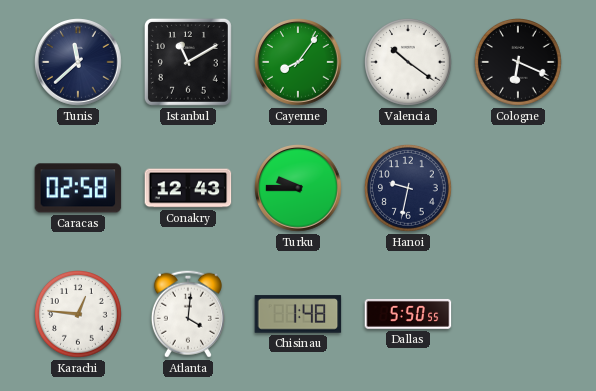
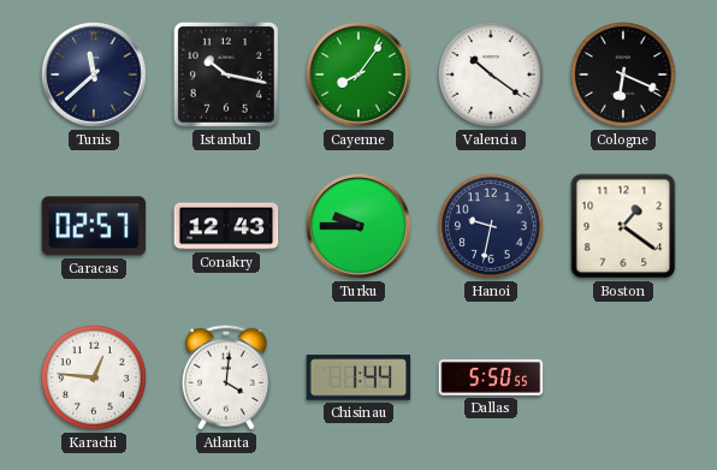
Istanbul: 11:10 -> 10:17 (226, 75)
Caracas: 02:58 -> 02:57 (94, 226)
Boston: none -> 1:21 (623, 226)
Chisinau: 1:48 -> 1:44 (358, 377)
